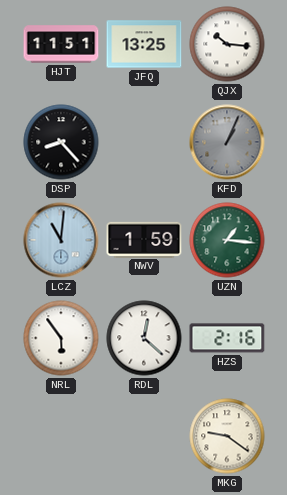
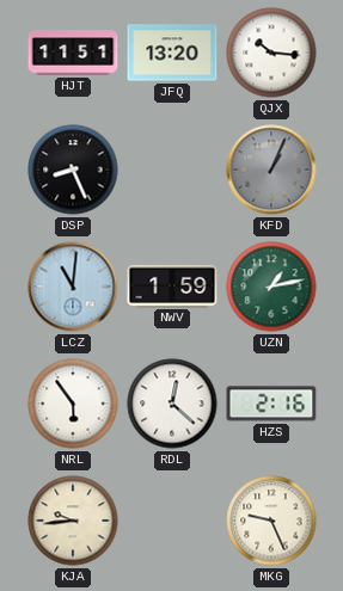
JFQ: 13:25 -> 13:20 (172, 53)
DSP: 8:23 -> 8:26 (73, 170)
UZN: 1:16 -> 1:13 (271, 287)
KJA: none -> 9:44 (73, 521)
MKG: 9:21 -> 9:26 (271, 521)
